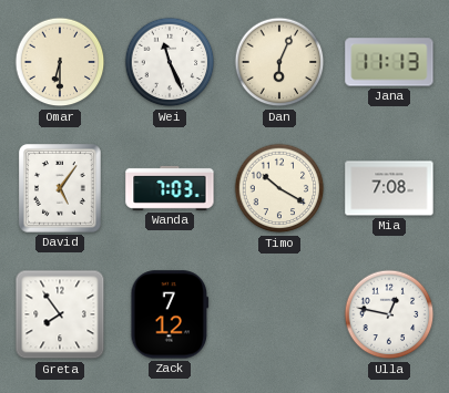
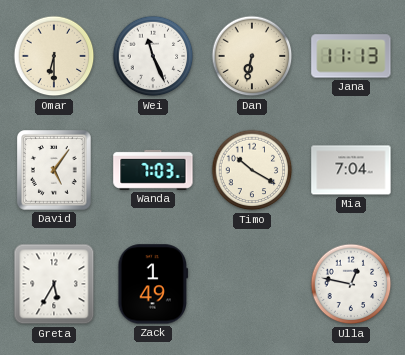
Dan: 6:04 -> 6:32 (252, 56)
Mia: 7:08 -> 7:04 (351, 170)
Greta: 7:54 -> 5:35 (54, 284)
Zack: 7:12 -> 1:49 (153, 284)
